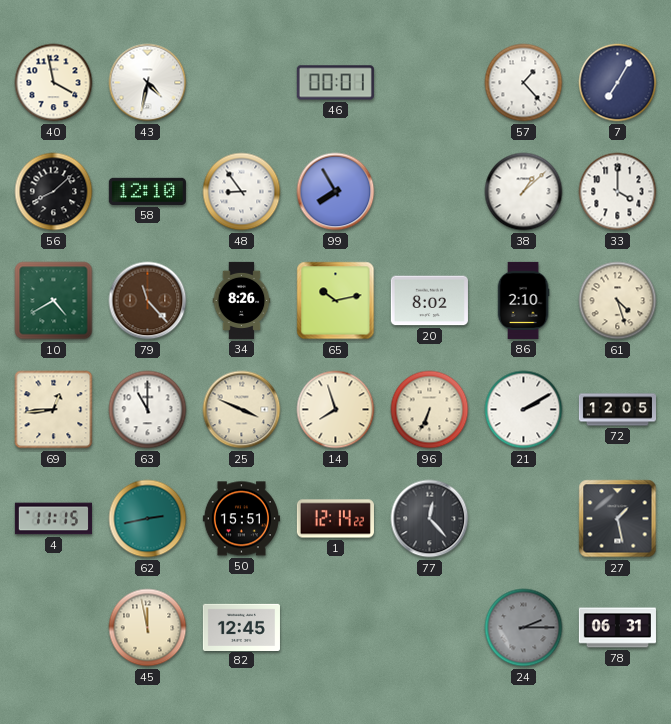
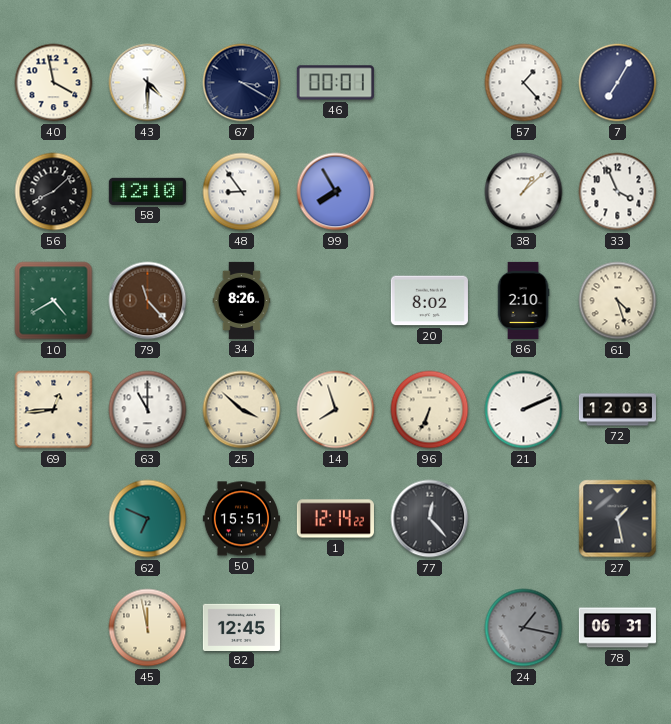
43: 4:32 -> 4:30 (148, 83)
67: none -> 3:20 (242, 83)
33: 4:00 -> 3:56 (618, 192)
65: 10:13 -> none (336, 301)
25: 3:49 -> 3:52 (242, 410)
21: 2:10 -> 2:11 (524, 410)
72: 12:05 -> 12:03 (617, 410)
4: 11:15 -> none (53, 519)
62: 2:43 -> 6:49 (148, 519)
24: 2:15 -> 1:17 (524, 628)
